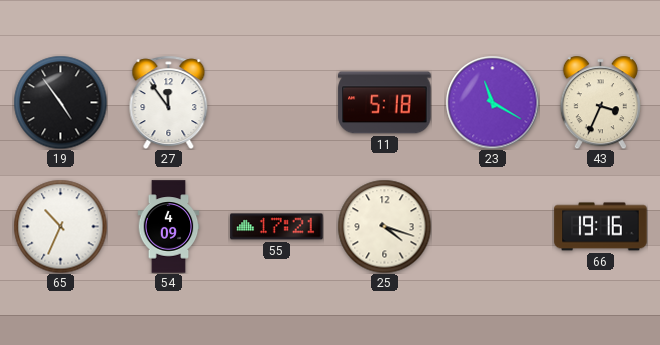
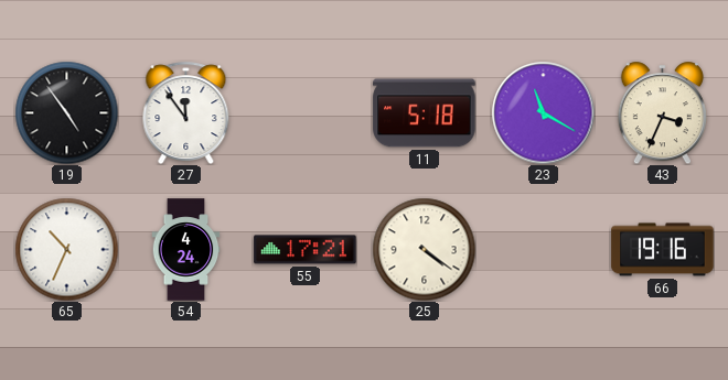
54: 4:09 -> 4:24 (186, 250)
25: 4:18 -> 4:21 (424, 249)
